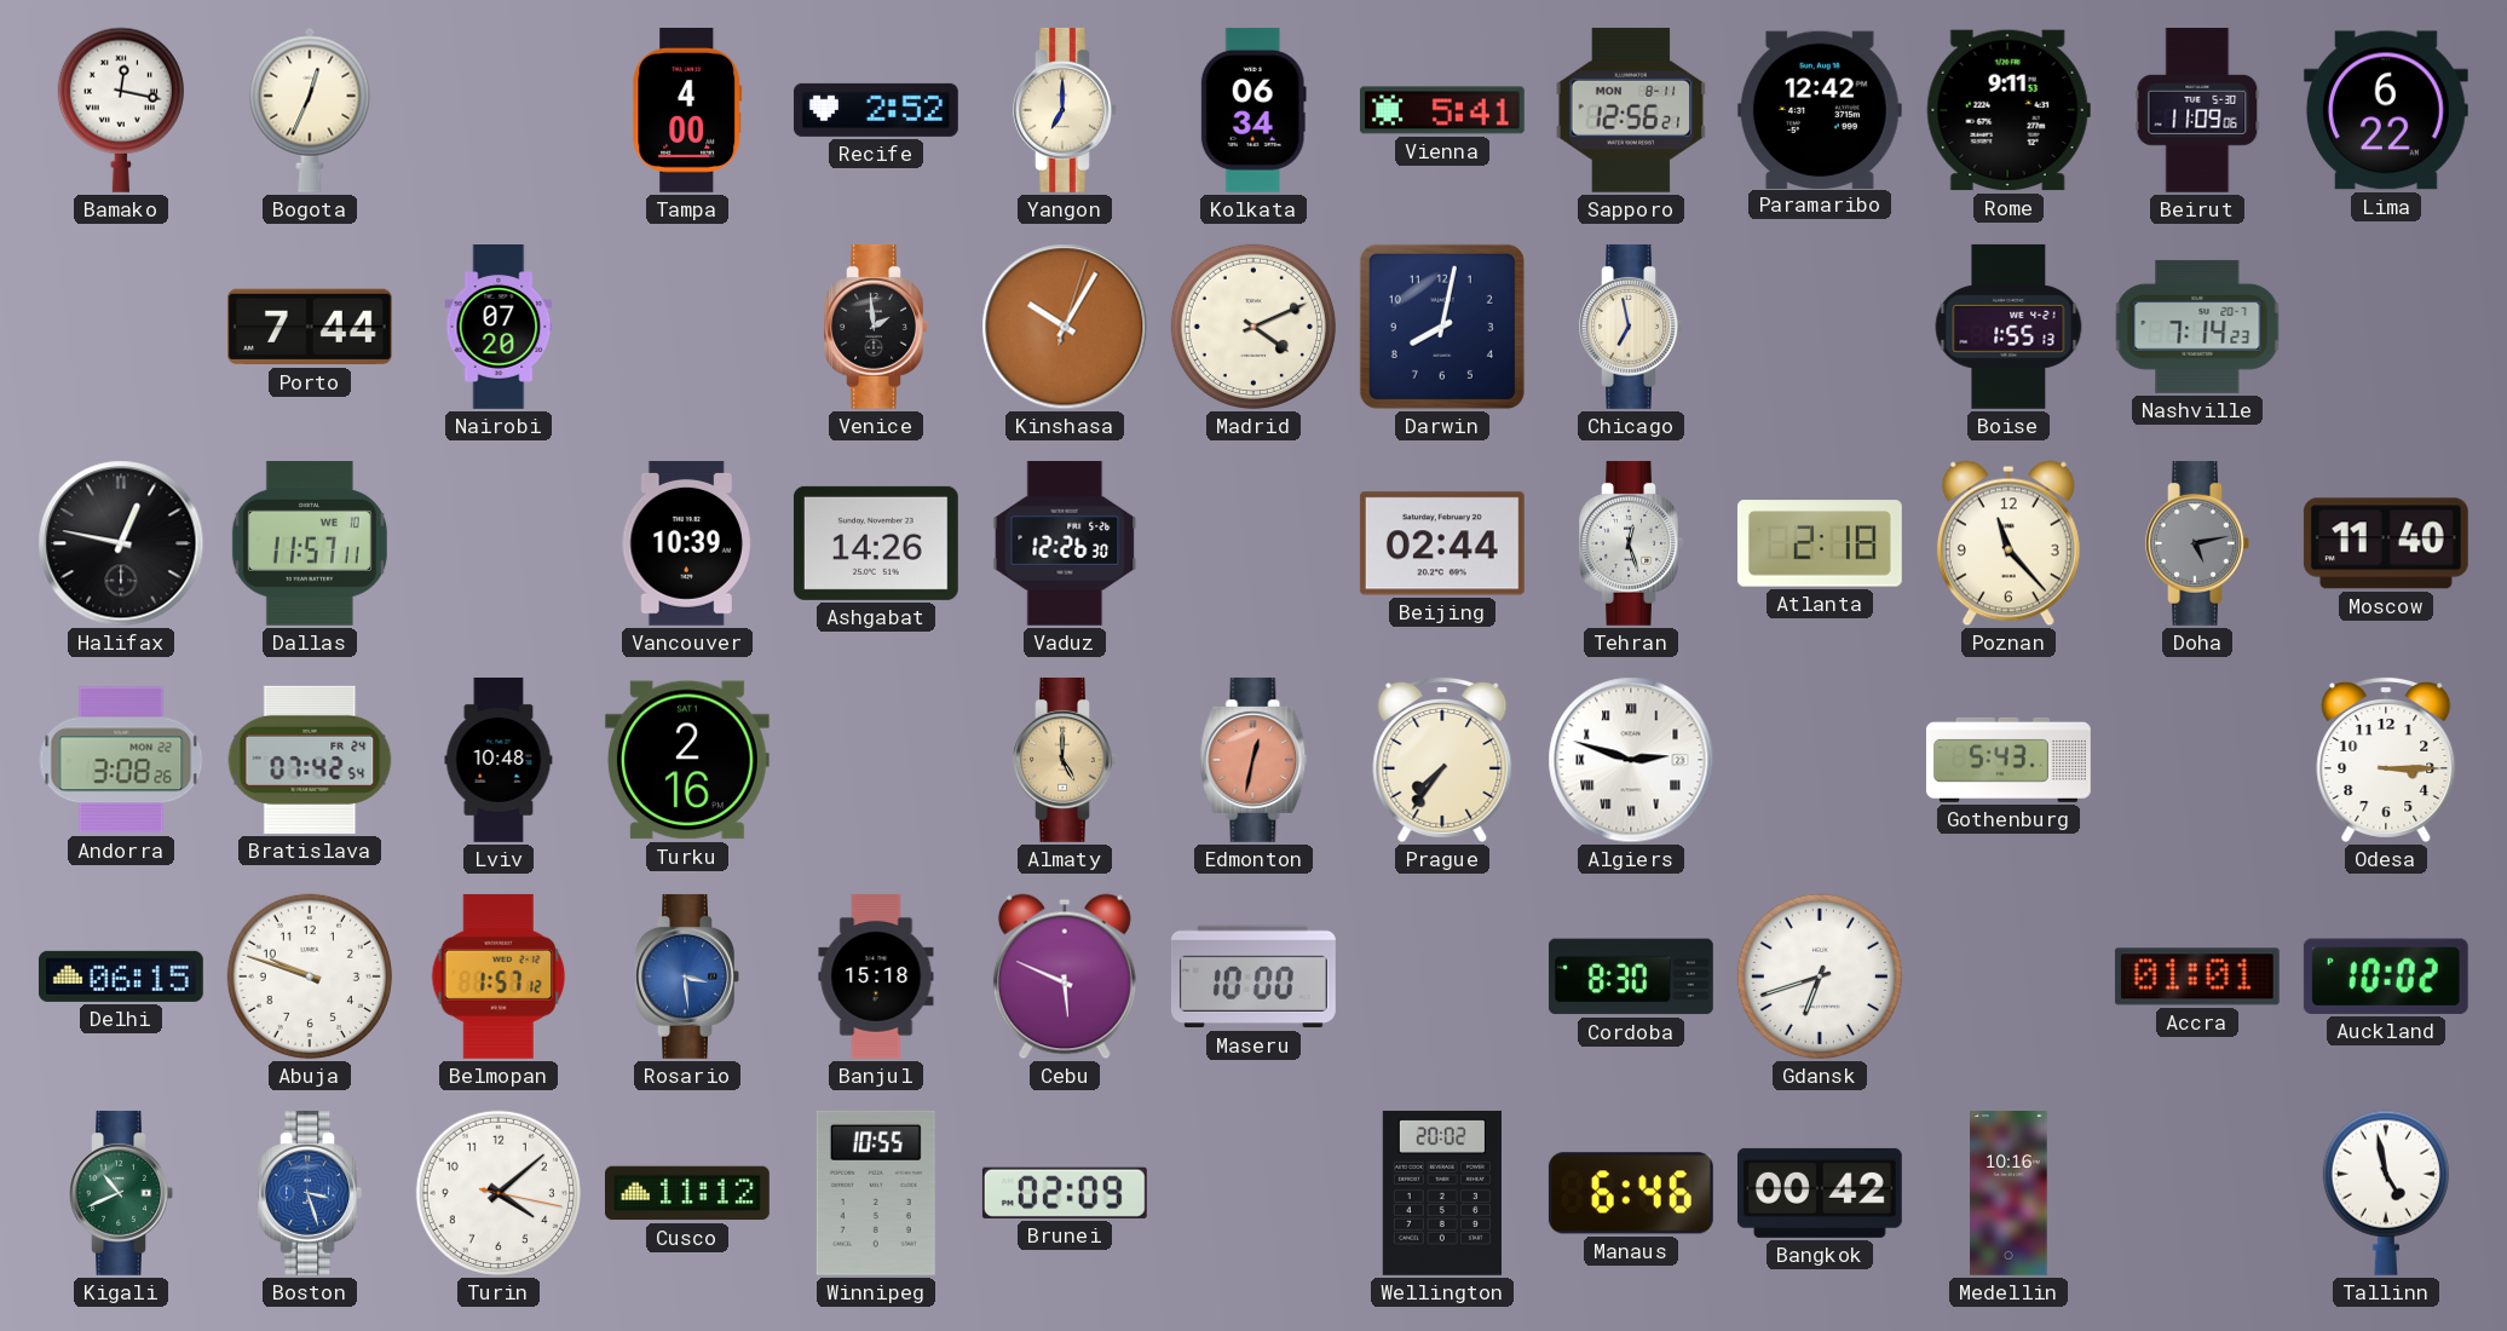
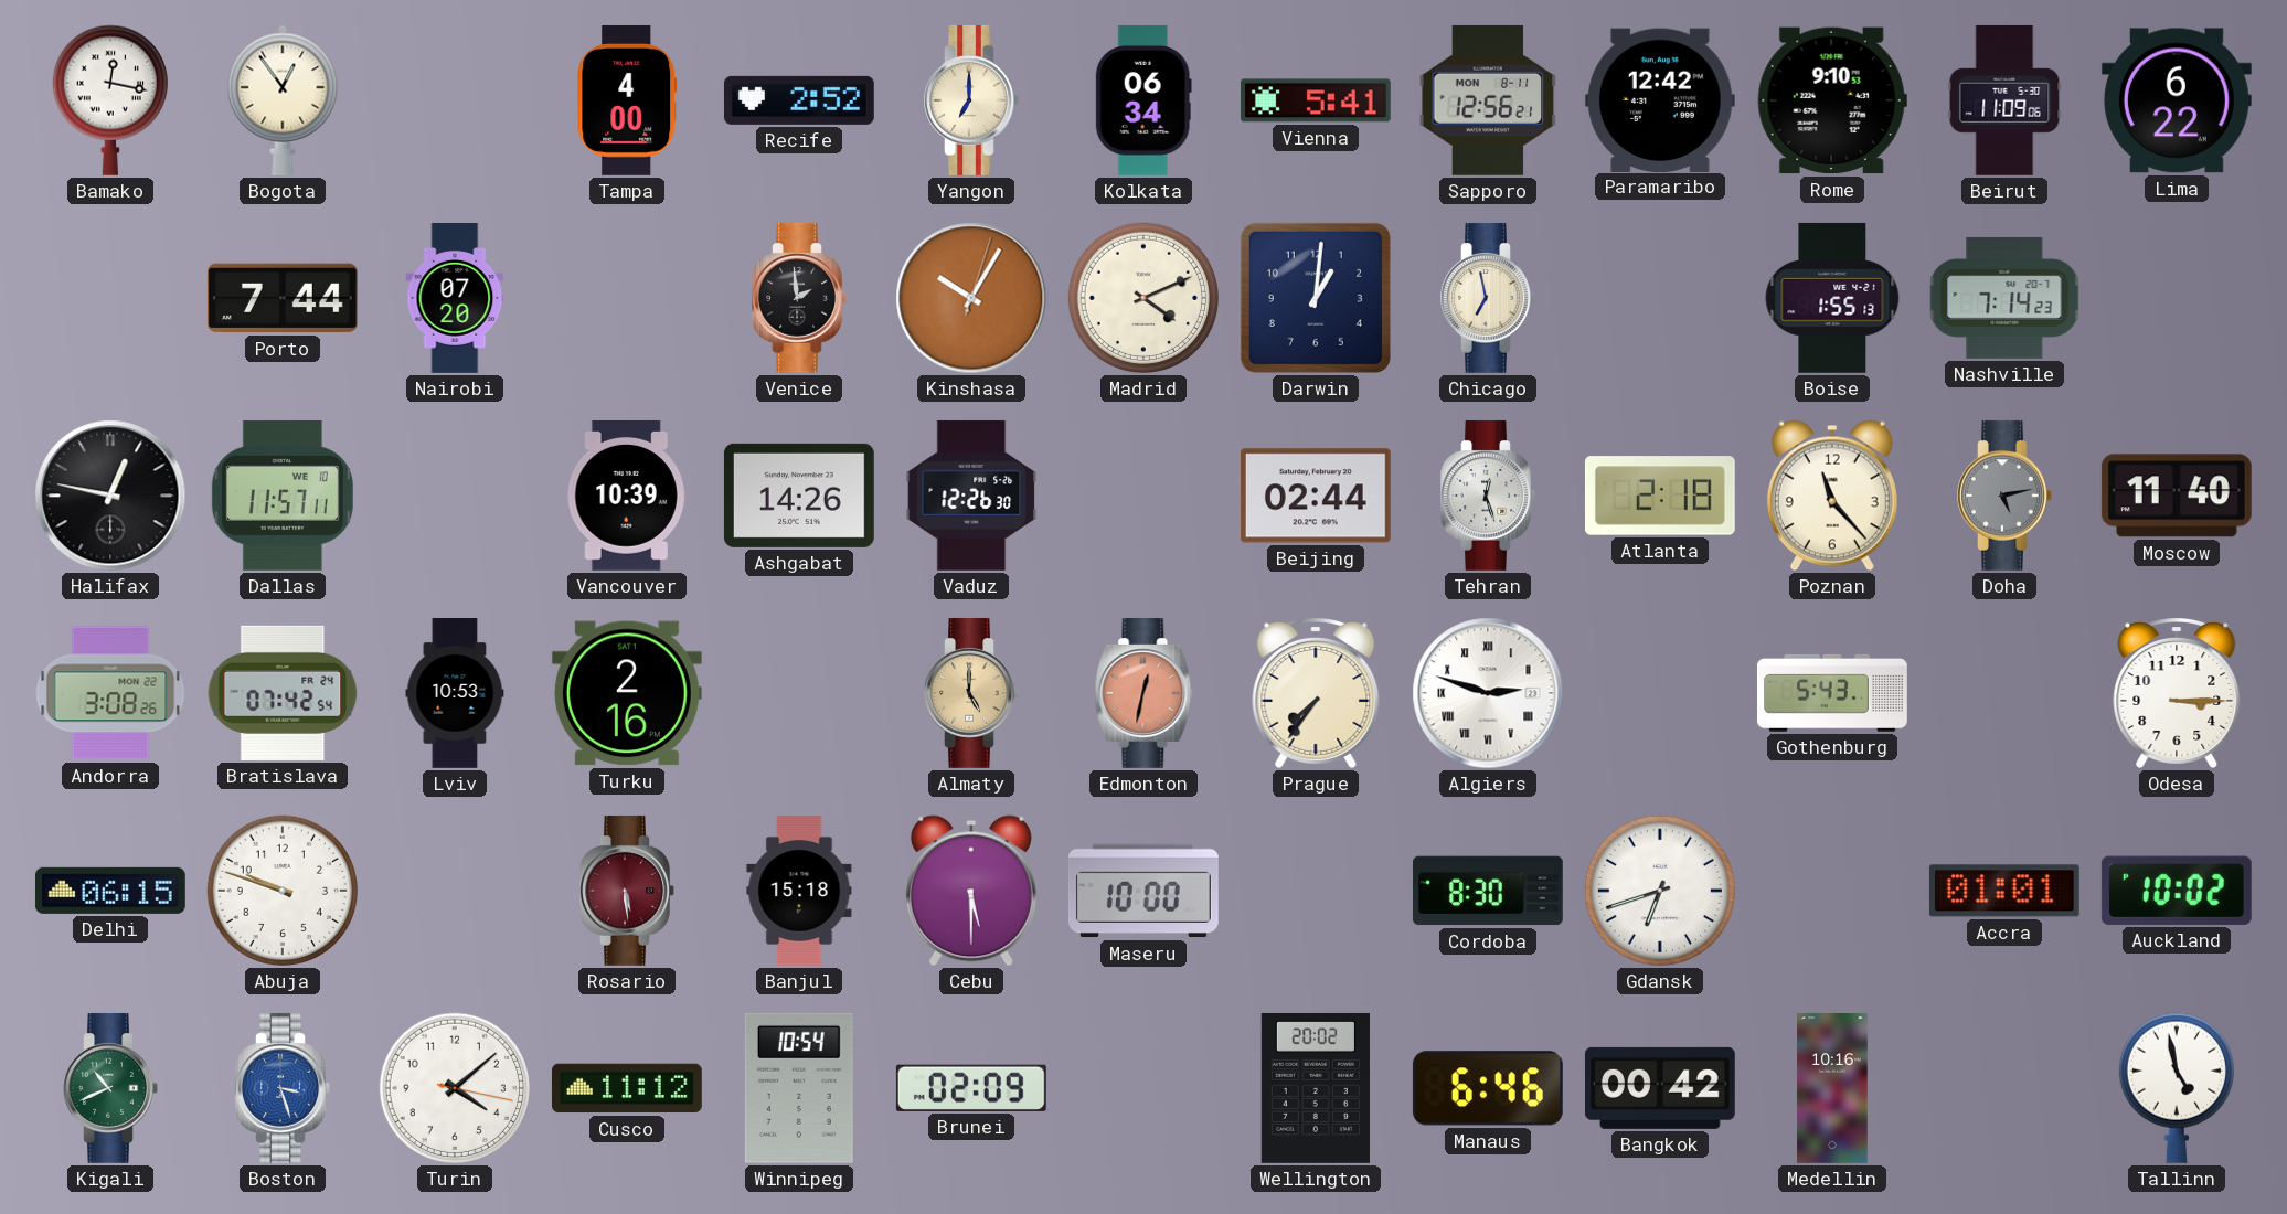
Bogota: 12:34 -> 12:54 (283, 100)
Rome: 9:11 -> 9:10 (1832, 100)
Darwin: 8:02 -> 1:01 (1316, 298)
Lviv: 10:48 -> 10:53 (455, 694)
Belmopan: 1:57 -> none (498, 976)
Rosario: 3:29 -> 5:29 (627, 891)
Rosario dial: blue -> burgundy (627, 891)
Cebu: 5:49 -> 5:30 (971, 891)
Winnipeg: 10:55 -> 10:54 (799, 1088)
